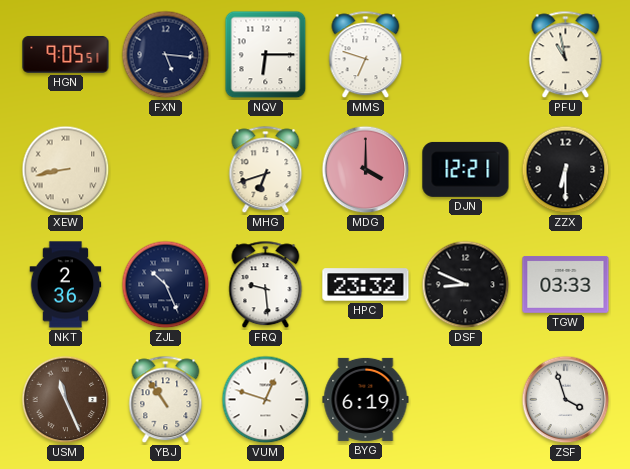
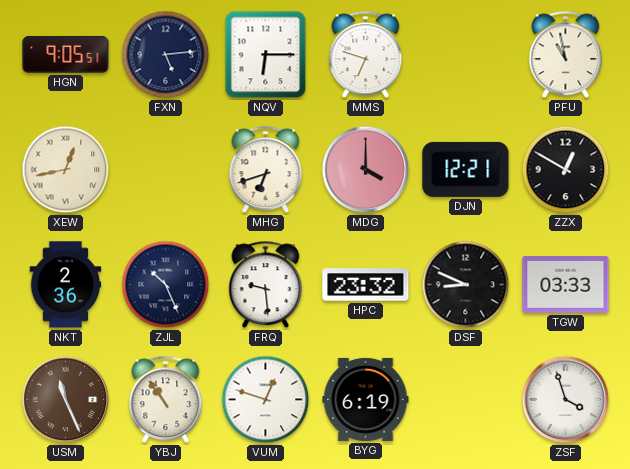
FXN: 5:16 -> 5:14 (166, 55)
XEW: 8:43 -> 12:43 (66, 170)
ZZX: 6:30 -> 12:50 (566, 170)
